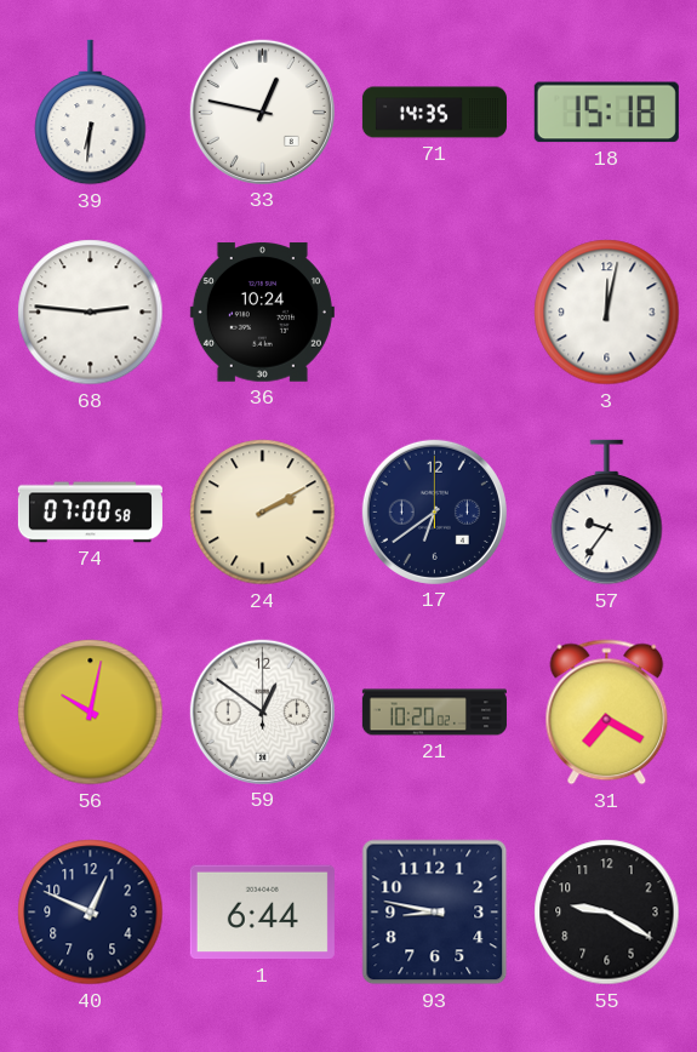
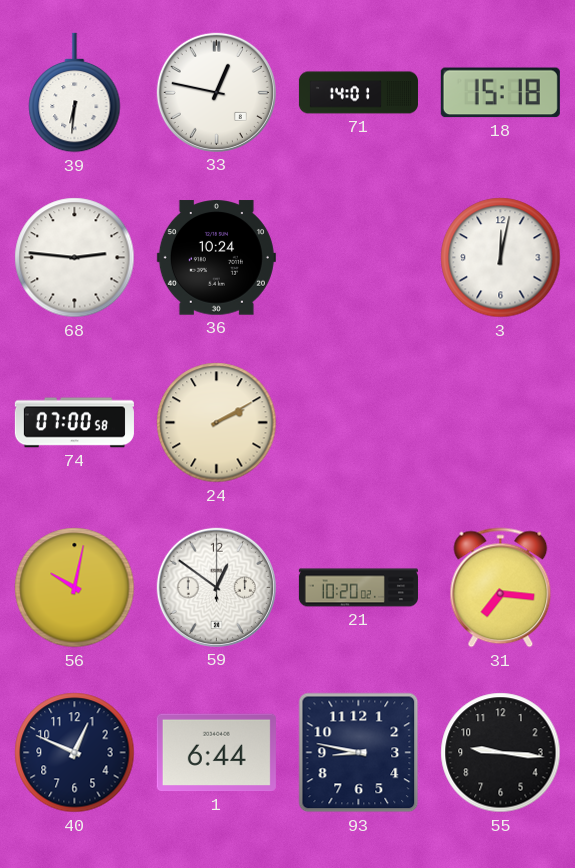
71: 14:35 -> 14:01 (358, 93)
17: 6:39 -> none (434, 511)
57: 9:36 -> none (607, 513)
31: 7:20 -> 7:16 (501, 588)
55: 9:20 -> 9:16 (501, 753)
